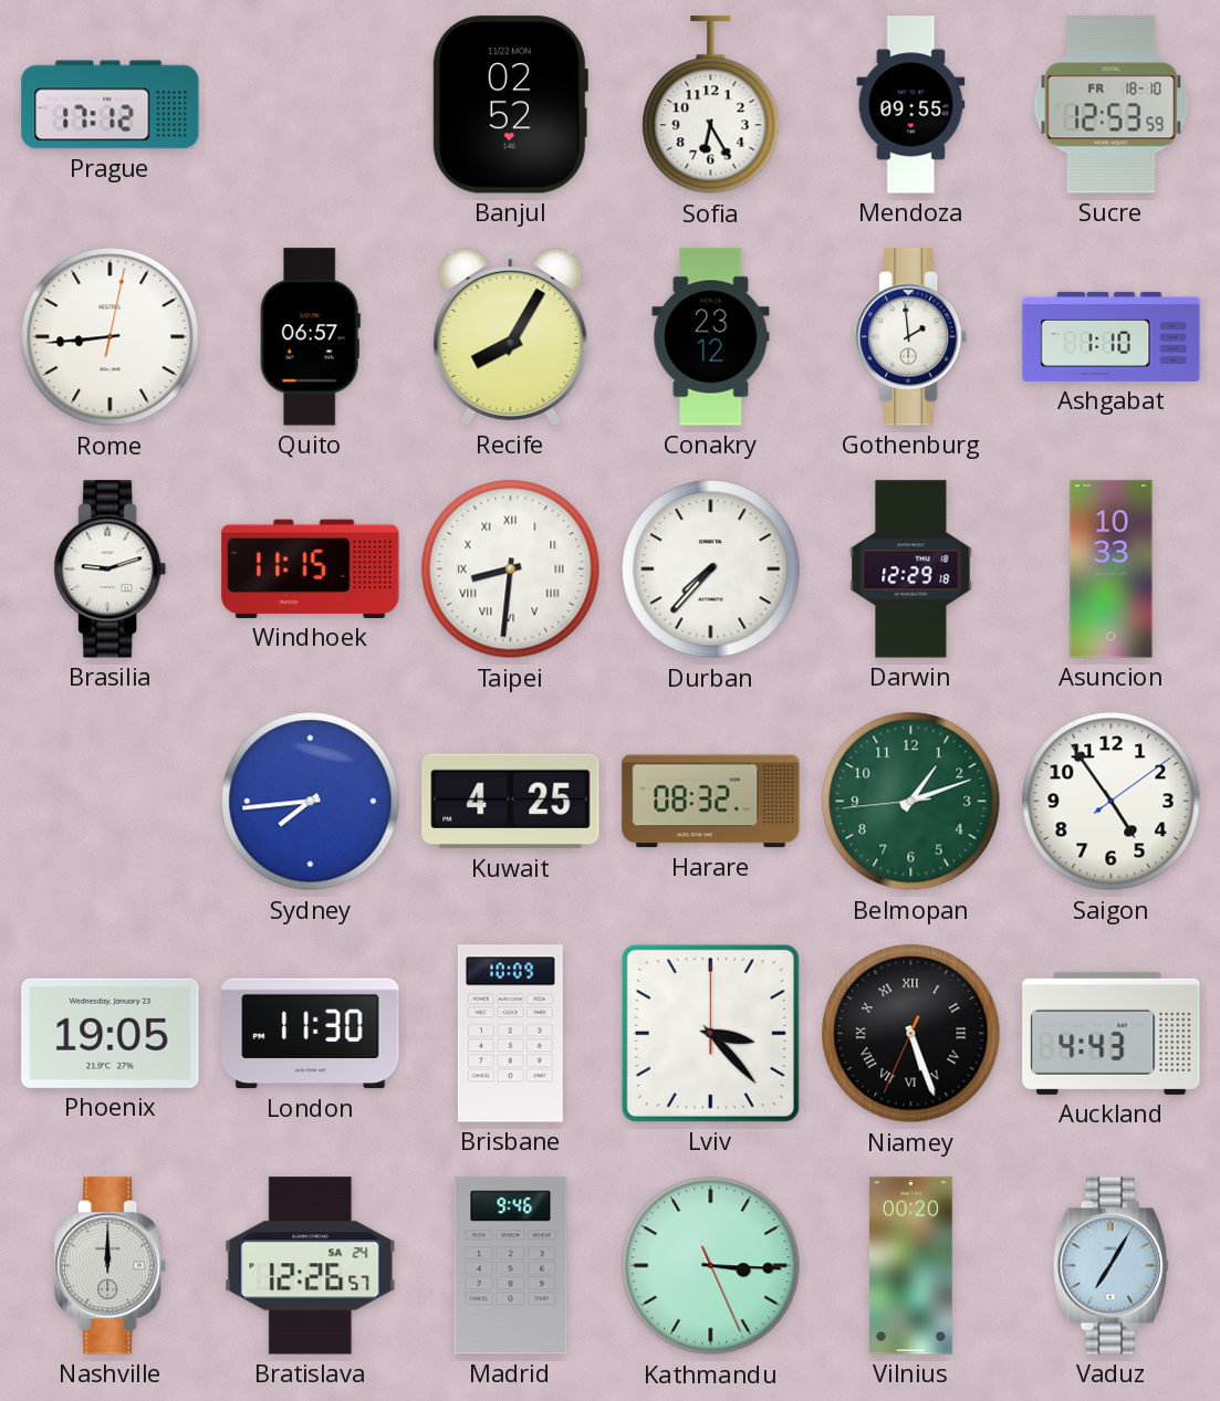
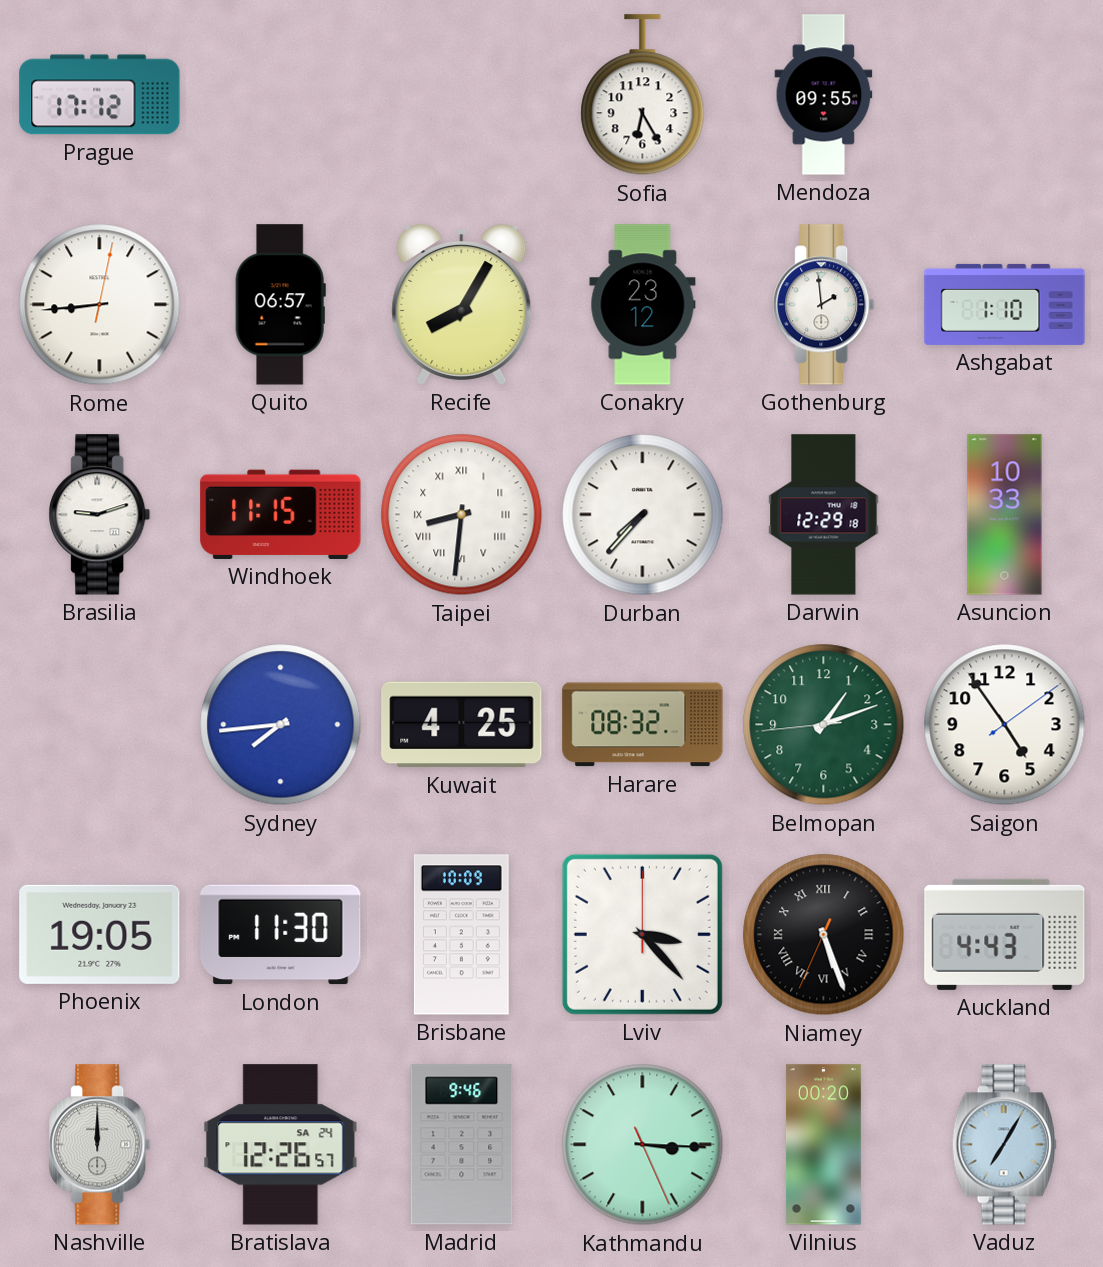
Banjul: 02:52 -> none (510, 105)
Sucre: 12:53 -> none (1112, 105)
